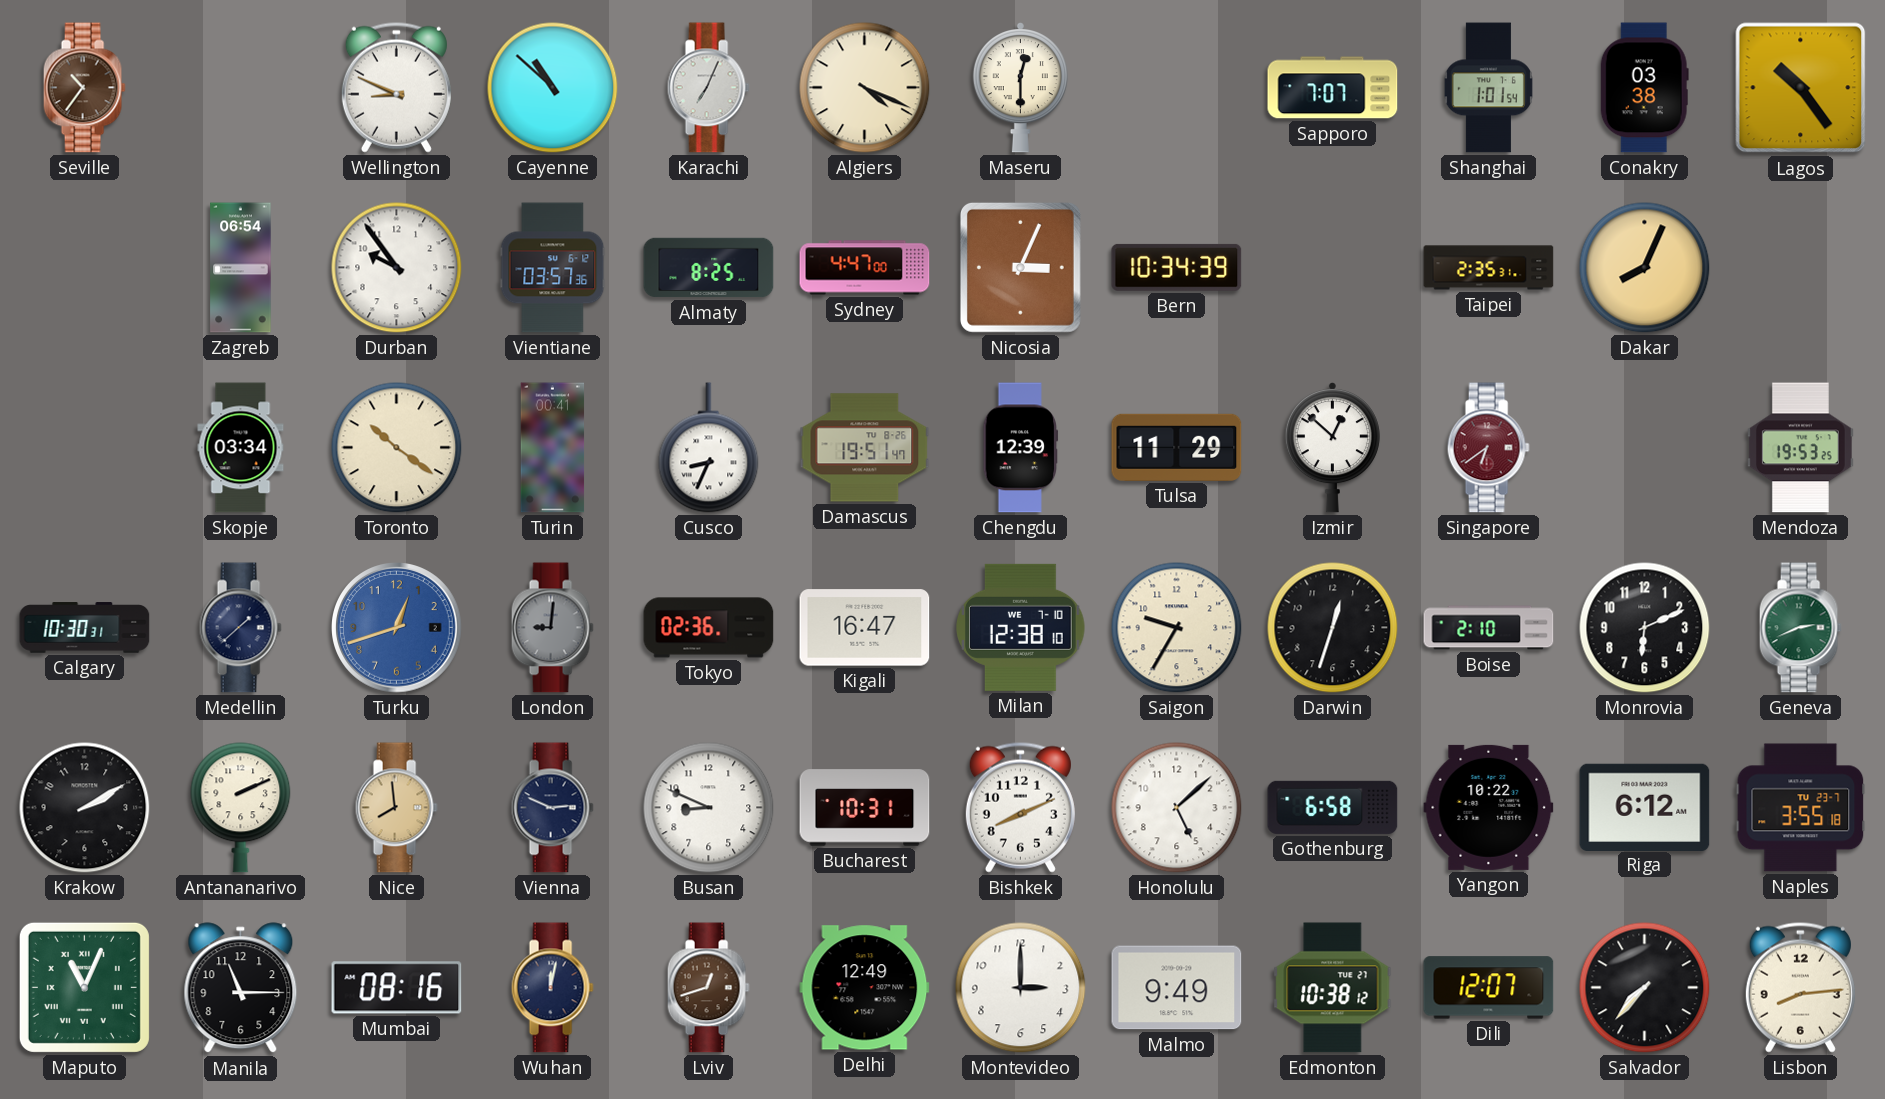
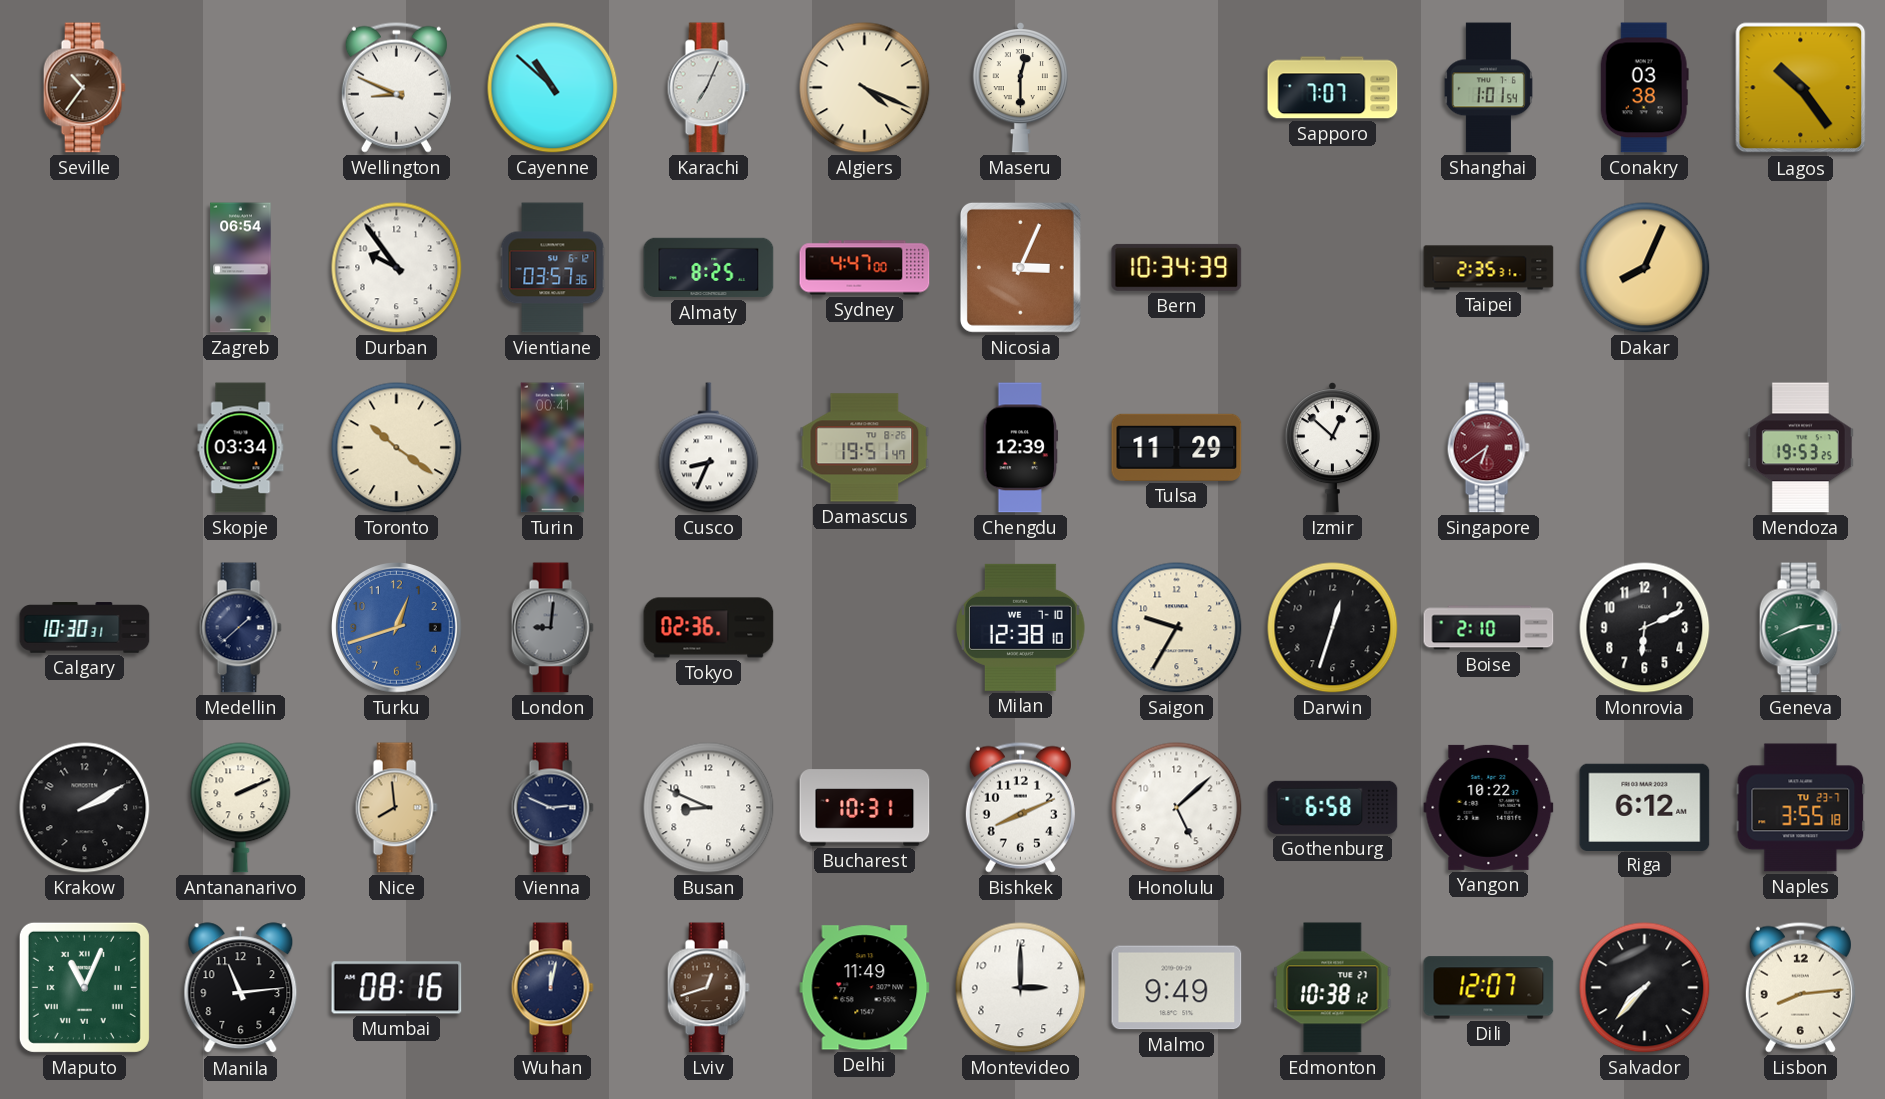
Kigali: 16:47 -> none (865, 628)
Manila: 11:15 -> 11:14 (241, 988)
Delhi: 12:49 -> 11:49 (865, 988)
